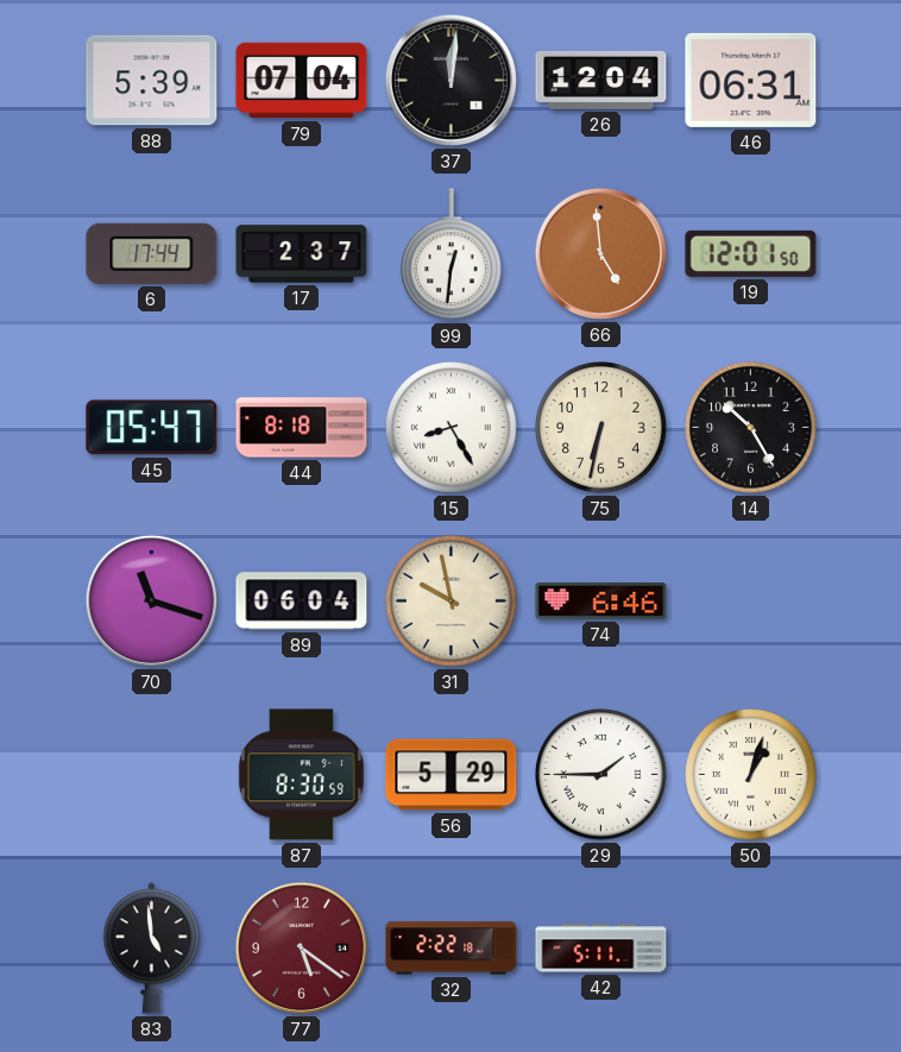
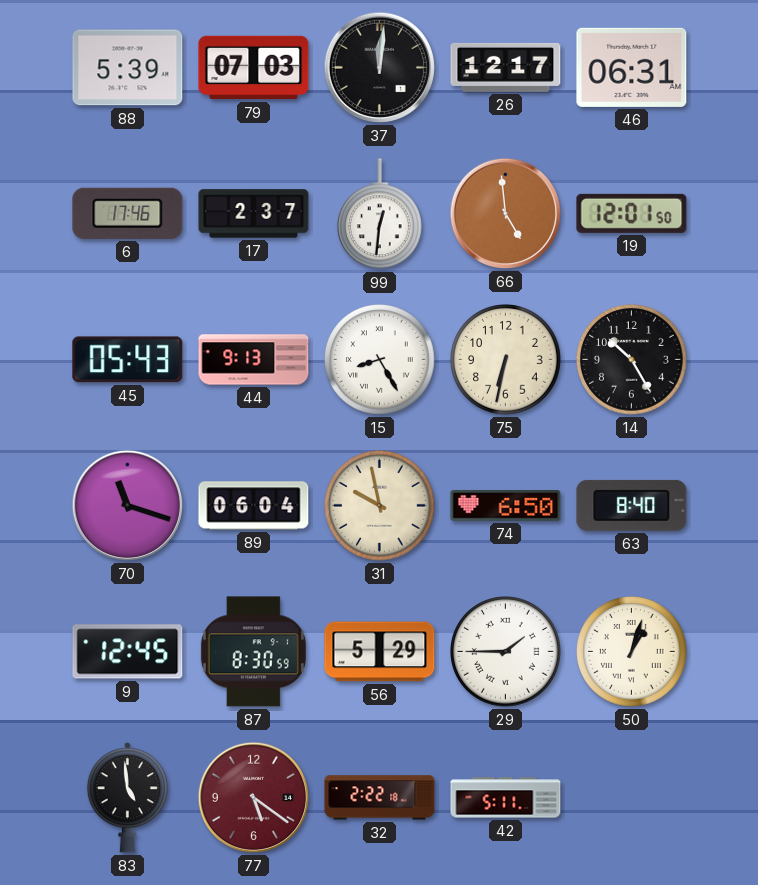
79: 07:04 -> 07:03 (254, 68)
26: 12:04 -> 12:17 (506, 67)
6: 17:44 -> 17:46 (128, 213)
45: 05:47 -> 05:43 (128, 360)
44: 8:18 -> 9:13 (254, 360)
74: 6:46 -> 6:50 (506, 506)
63: none -> 8:40 (632, 505)
9: none -> 12:45 (128, 652)
